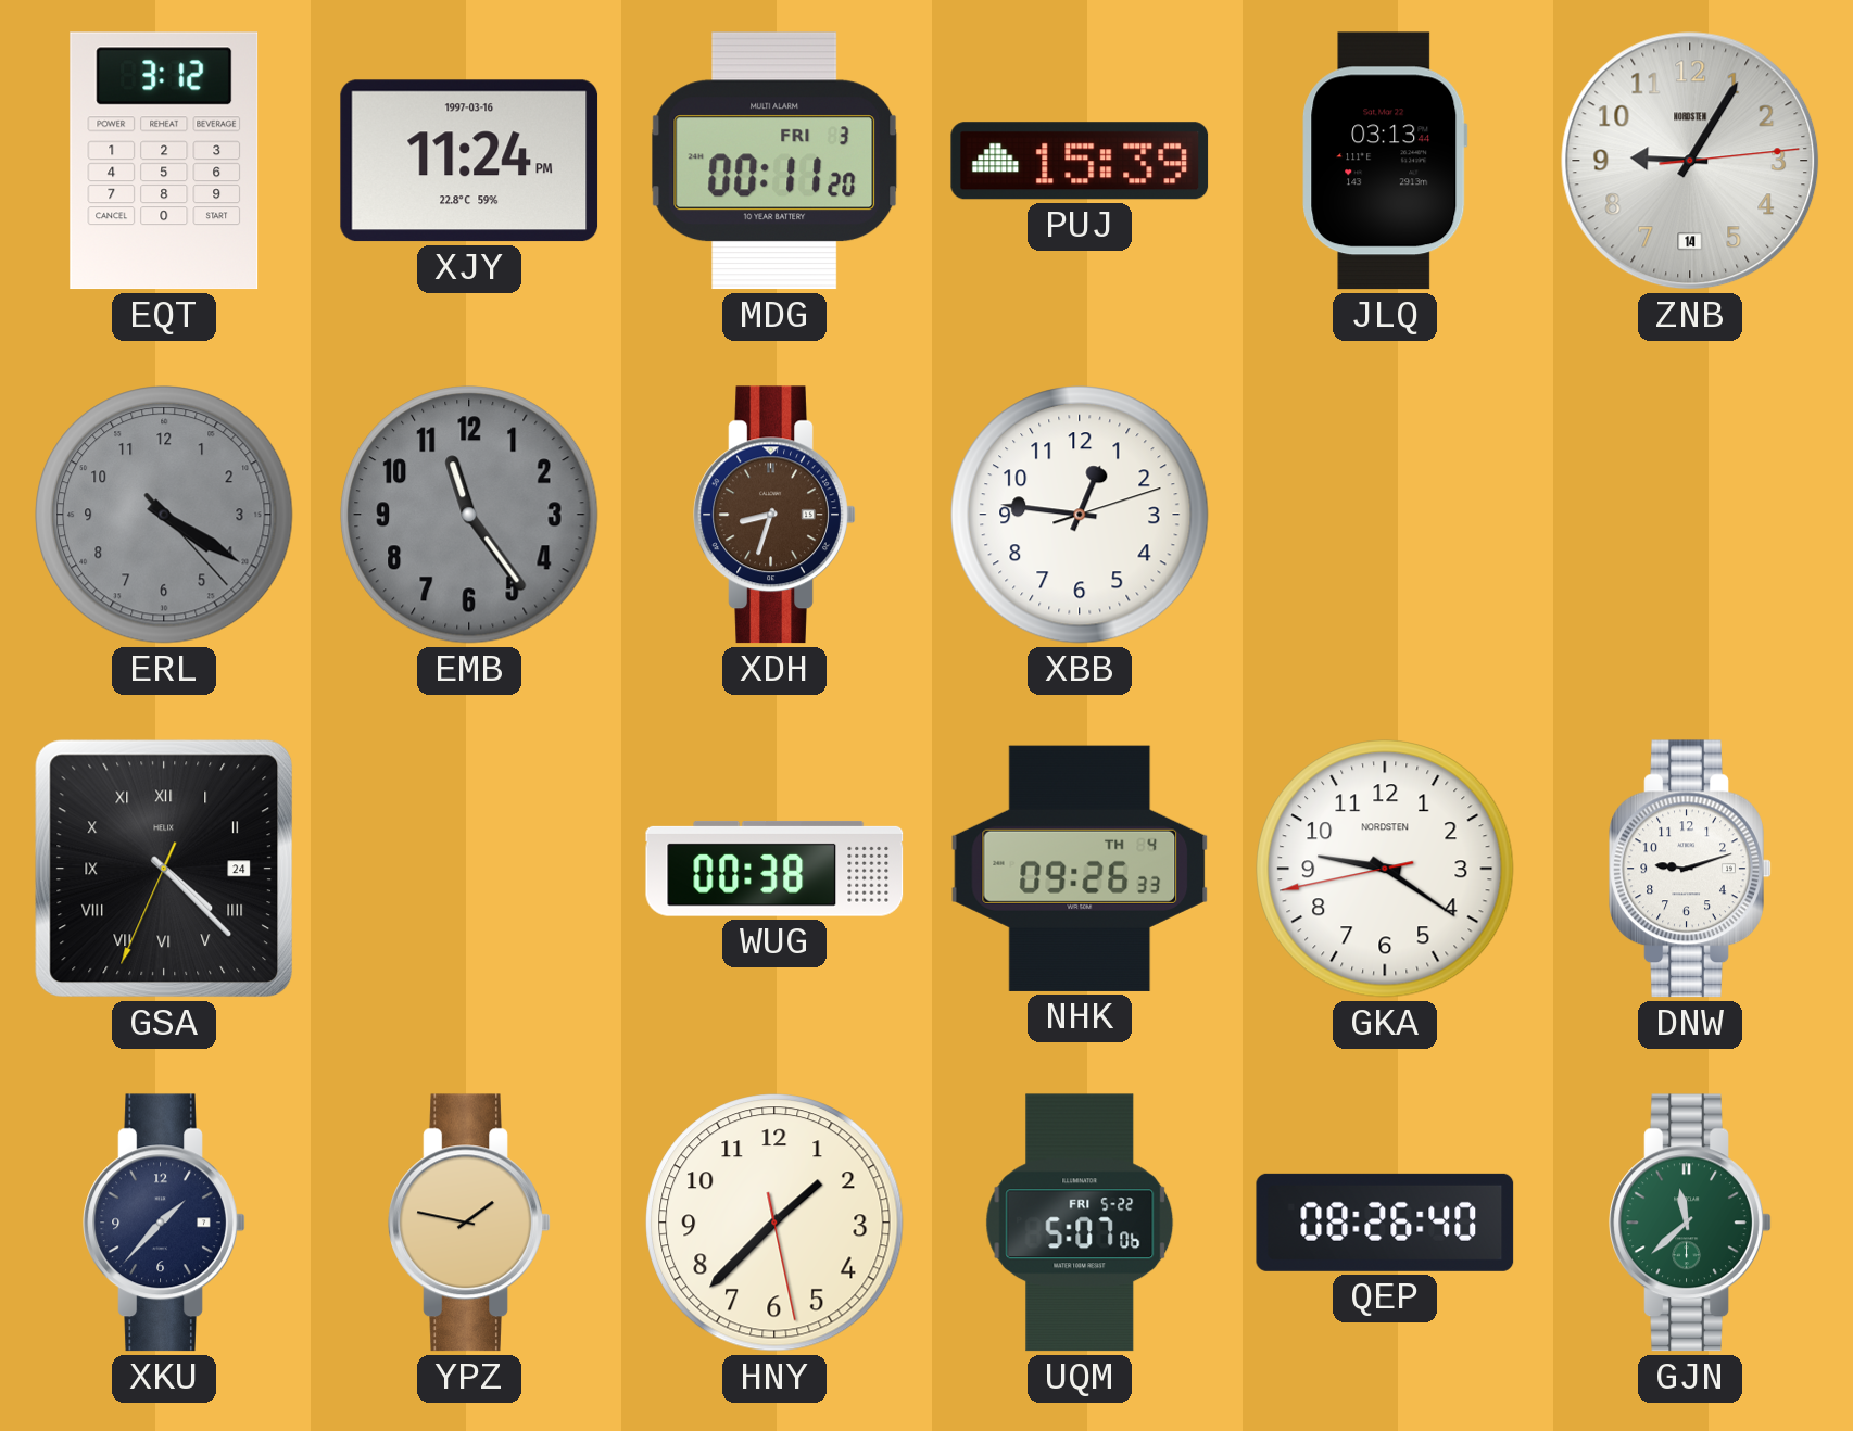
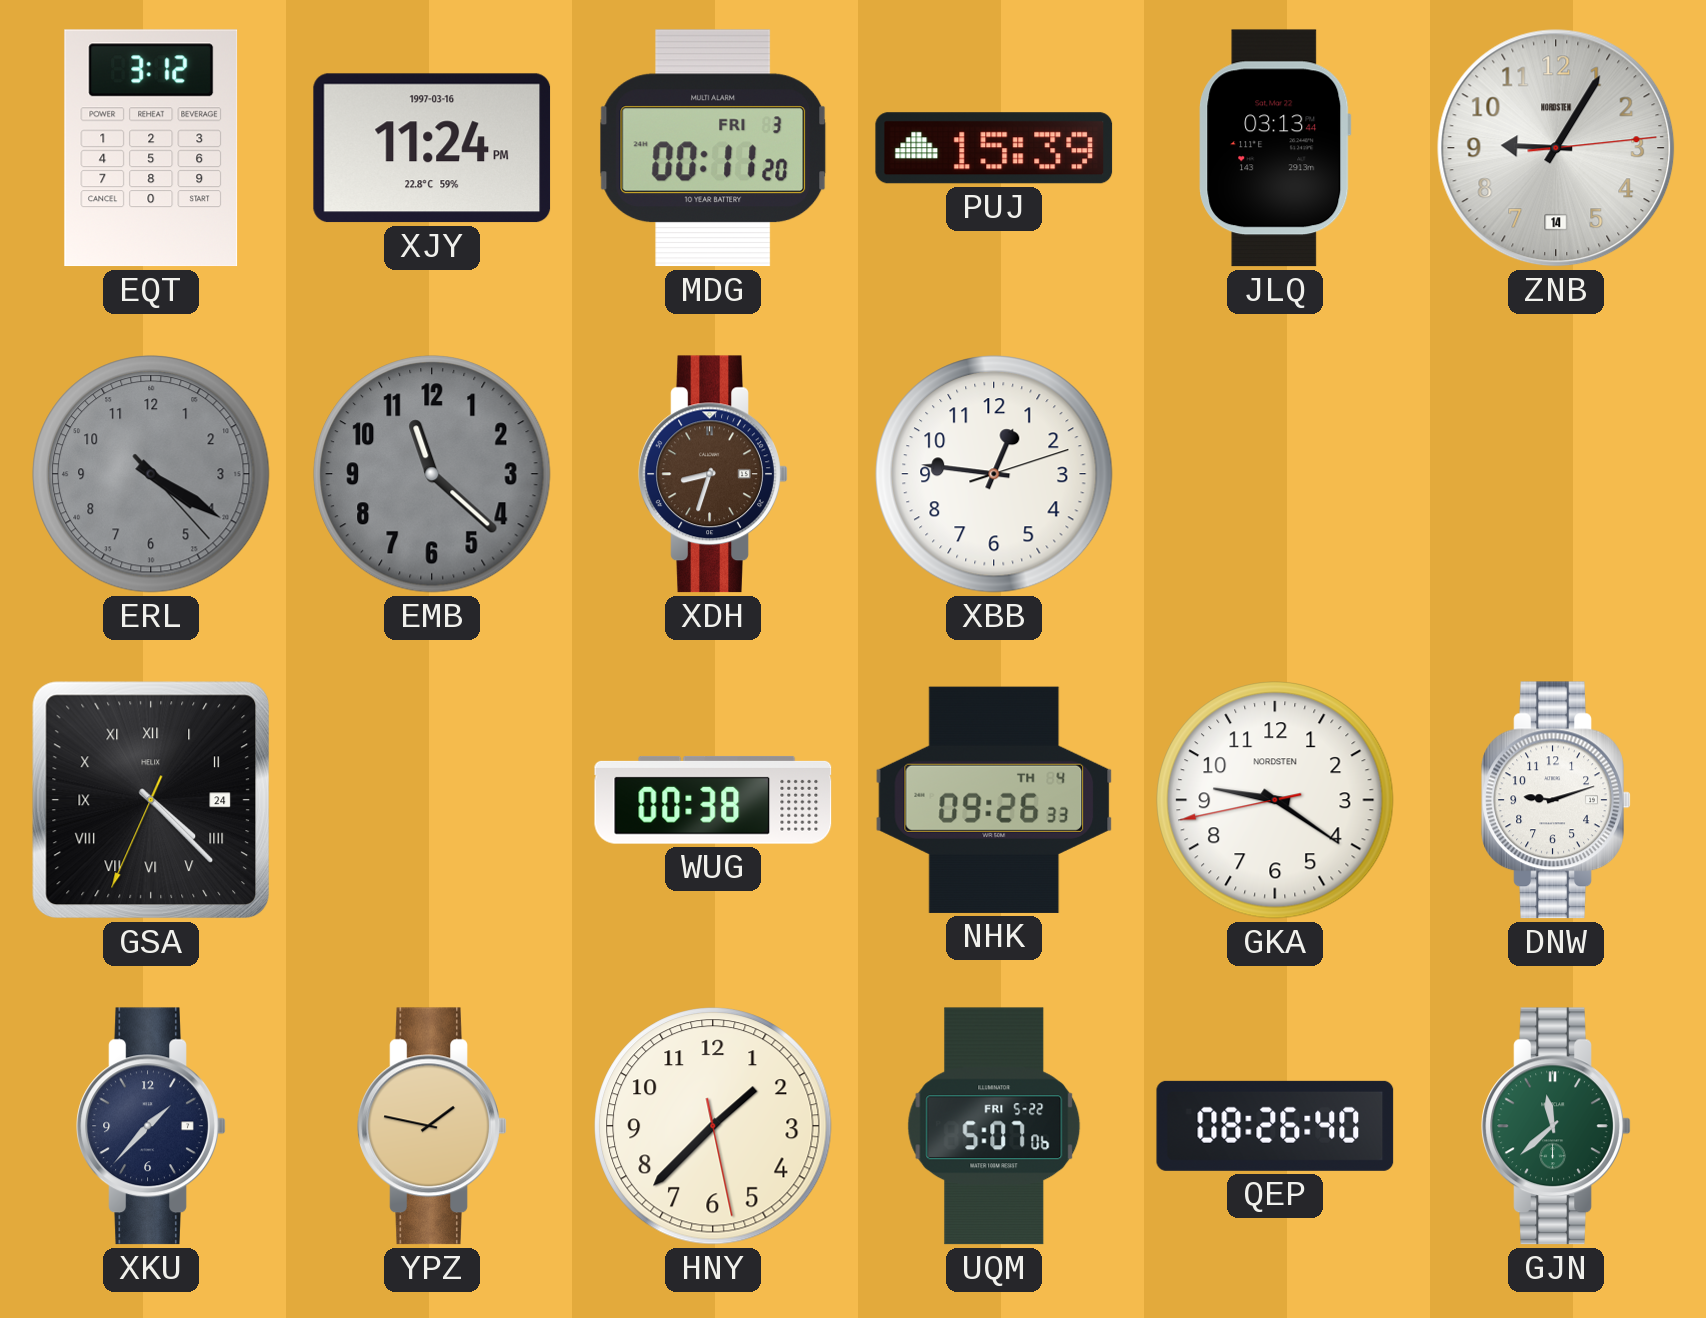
EMB: 11:24 -> 11:22 (432, 474)
